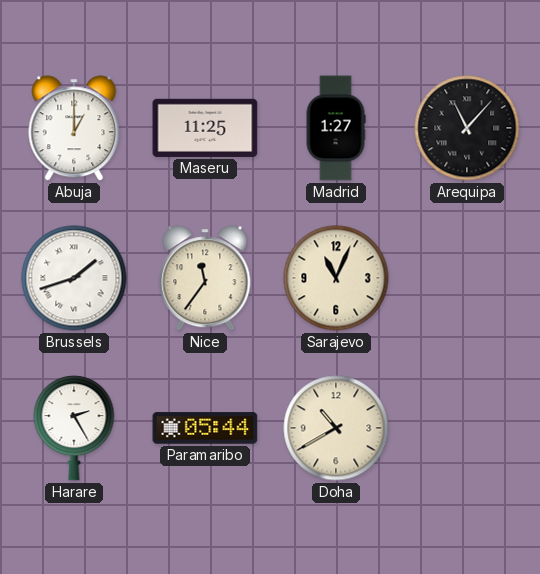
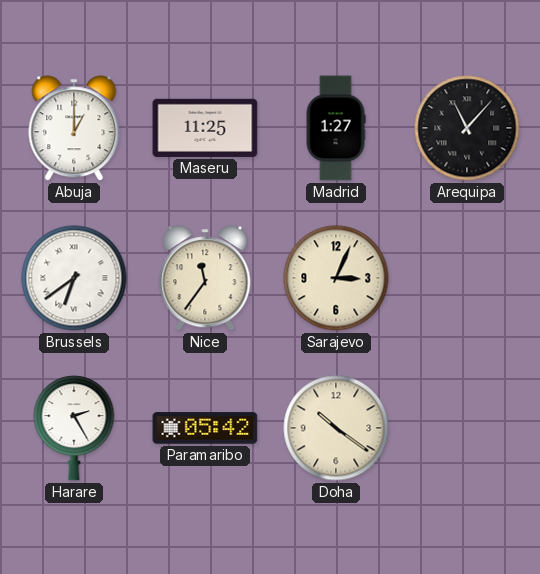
Brussels: 1:42 -> 6:39 (74, 278)
Sarajevo: 11:04 -> 3:04 (336, 278)
Paramaribo: 05:44 -> 05:42 (205, 428)
Doha: 10:40 -> 10:21 (336, 428)
